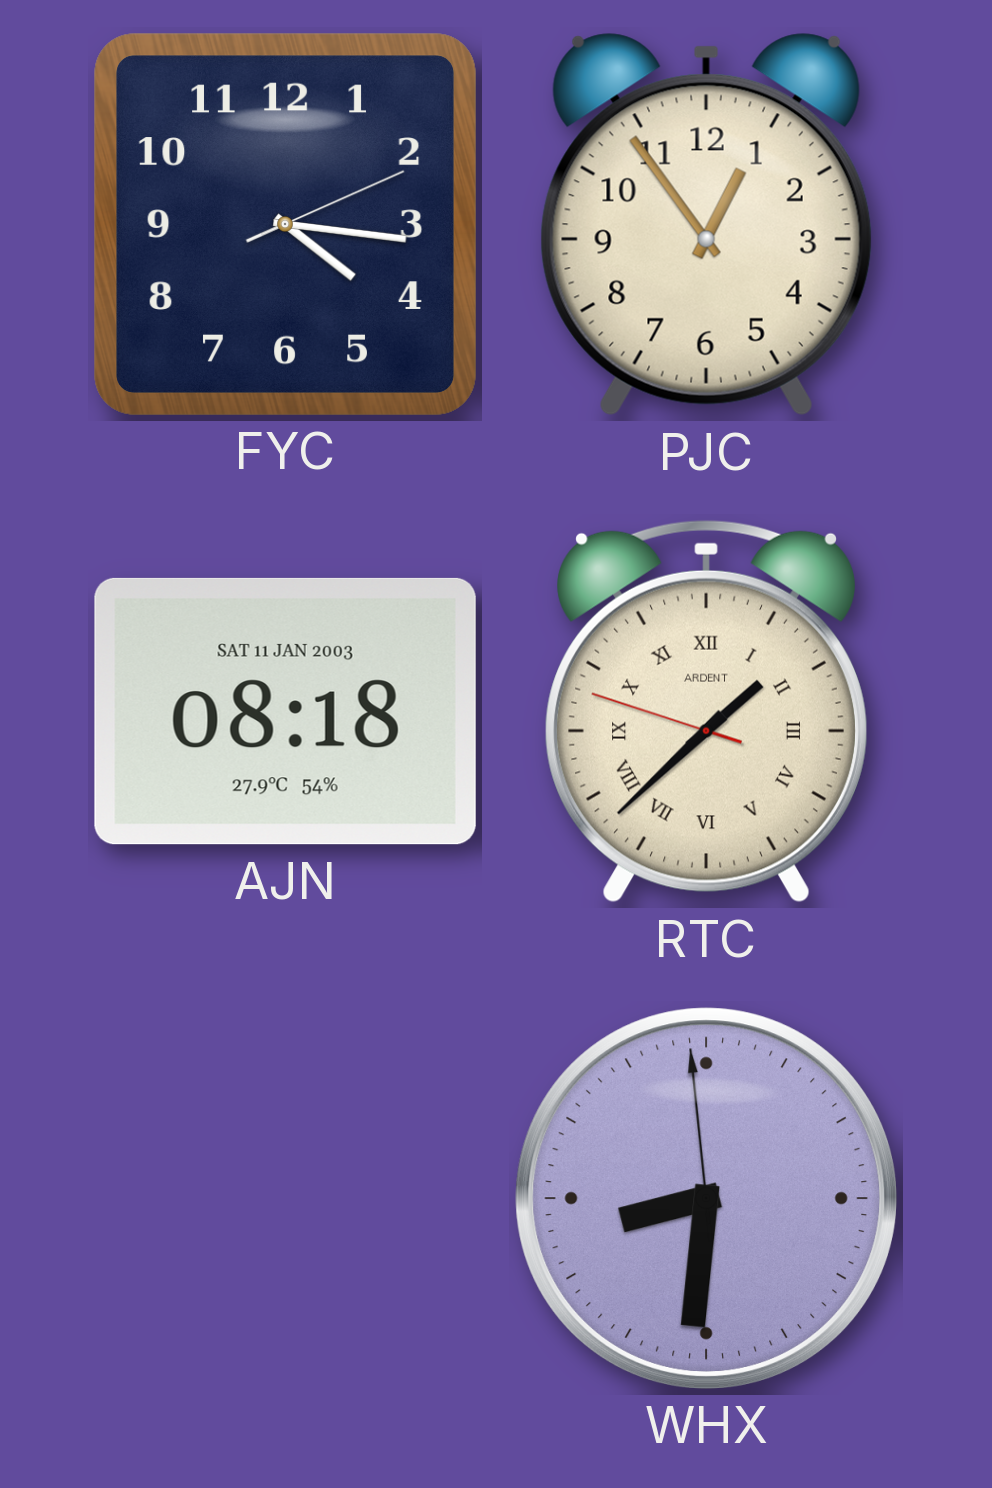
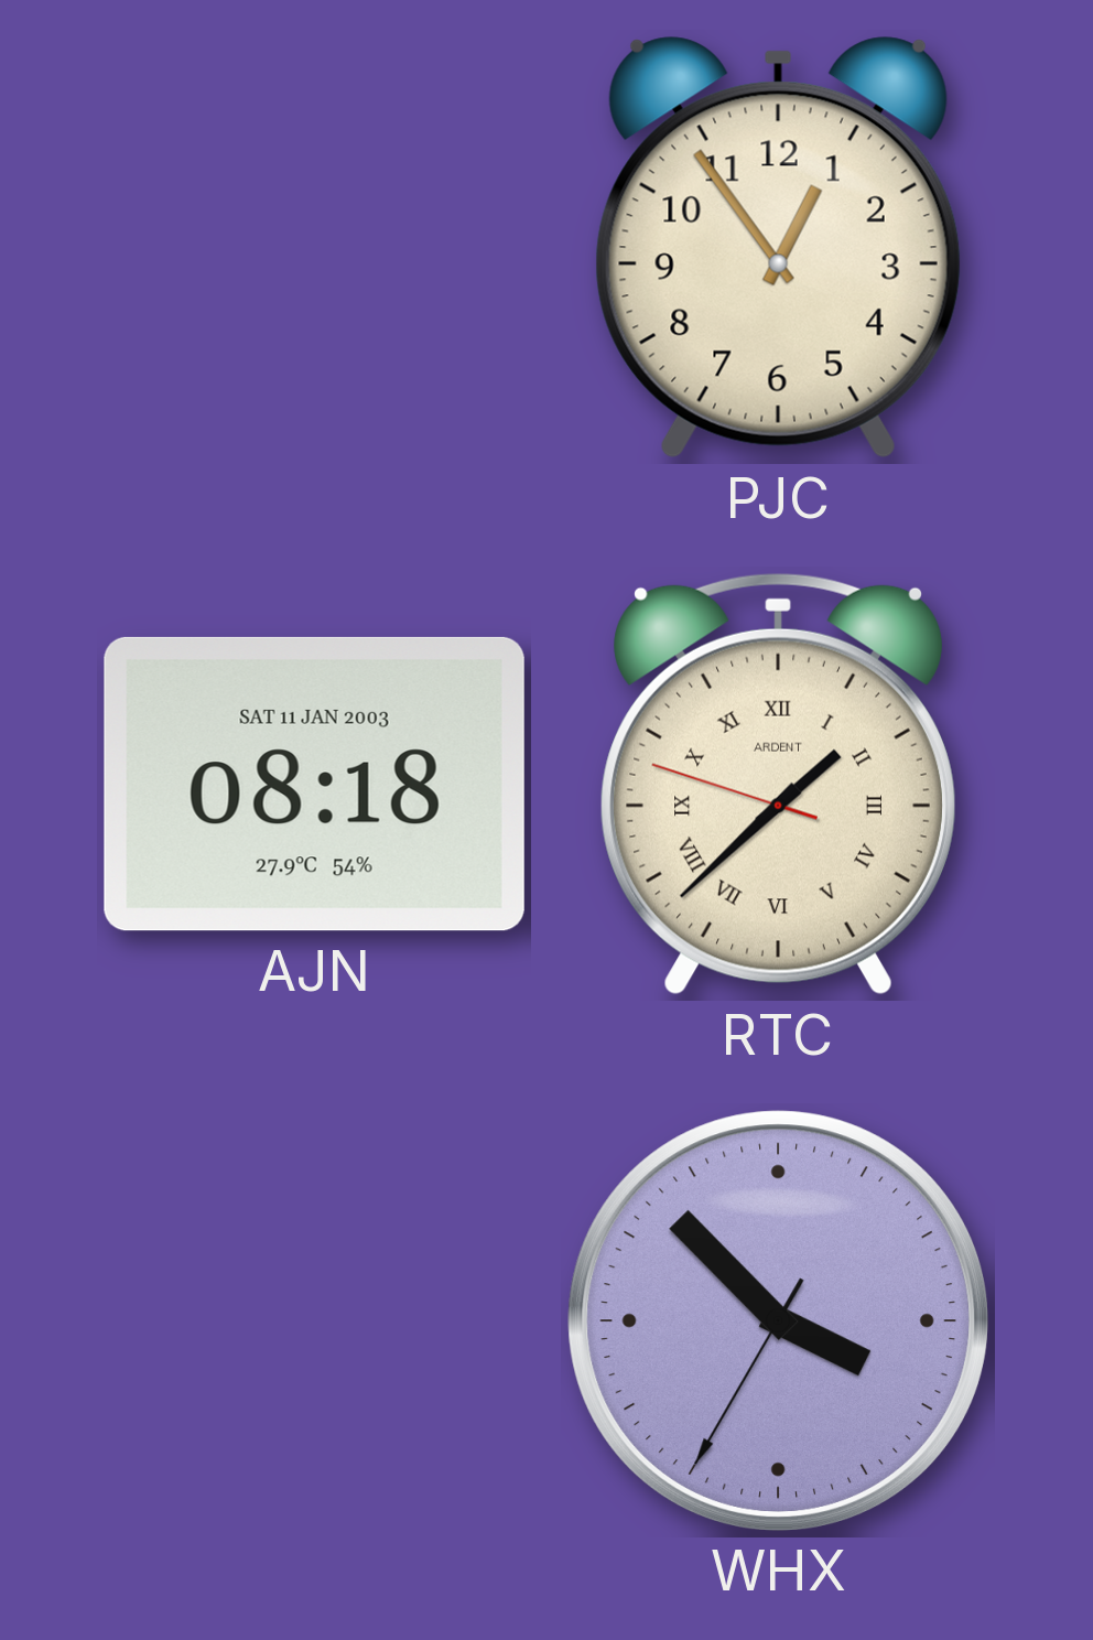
FYC: 4:16 -> none (285, 224)
WHX: 8:30 -> 3:52 (778, 1320)
